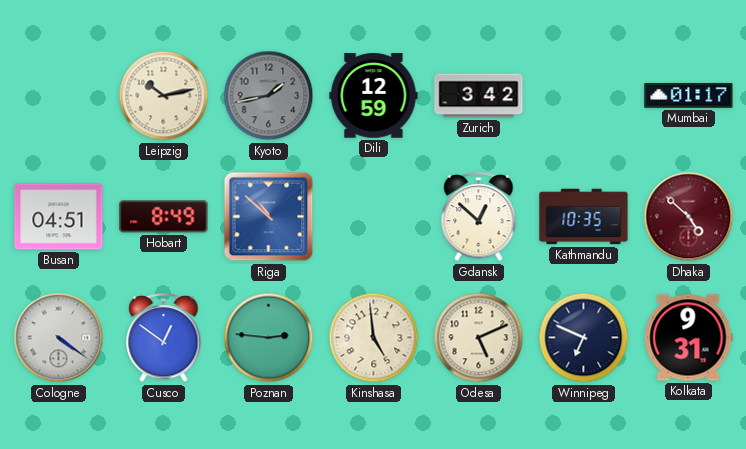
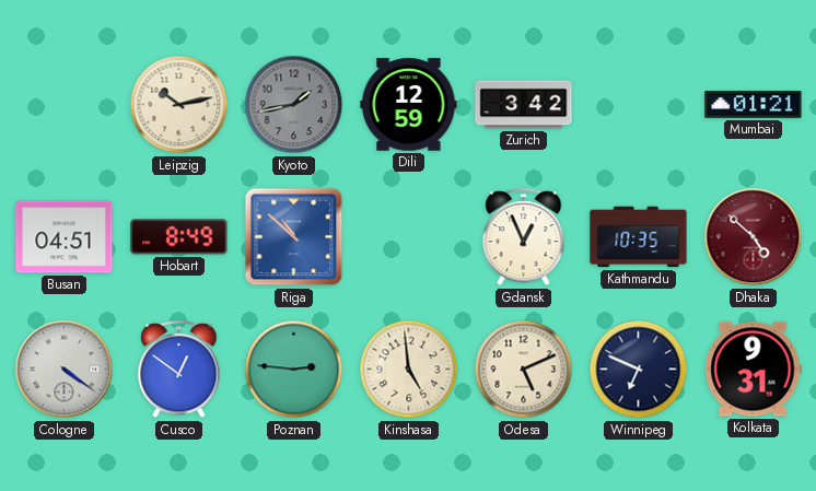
Mumbai: 01:17 -> 01:21 (754, 104)
Gdansk: 12:52 -> 12:56 (524, 238)
